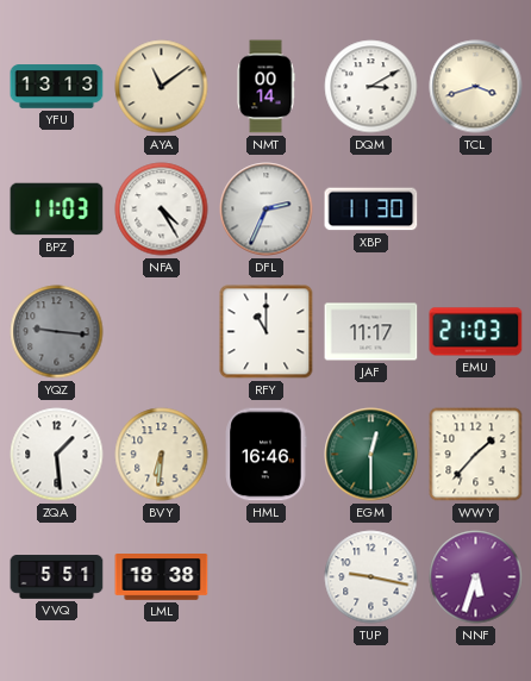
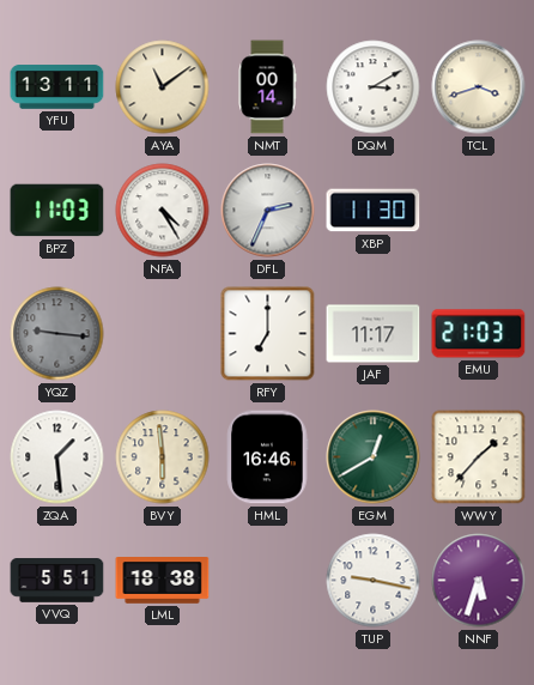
YFU: 13:13 -> 13:11 (57, 87)
RFY: 11:00 -> 7:00 (268, 334)
BVY: 6:31 -> 5:59 (163, 457)
EGM: 12:30 -> 12:40 (374, 457)
